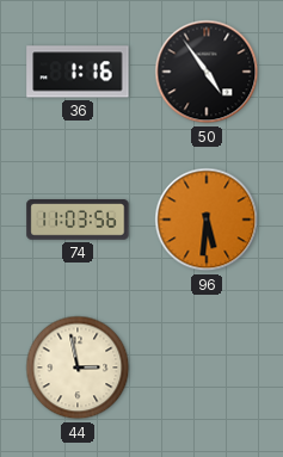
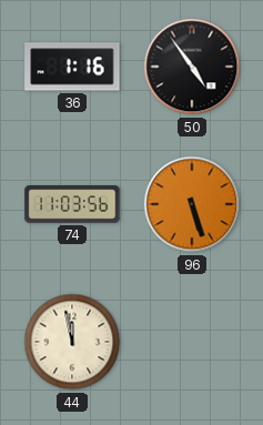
96: 5:31 -> 5:27 (192, 204)
44: 2:58 -> 11:58 (72, 342)
